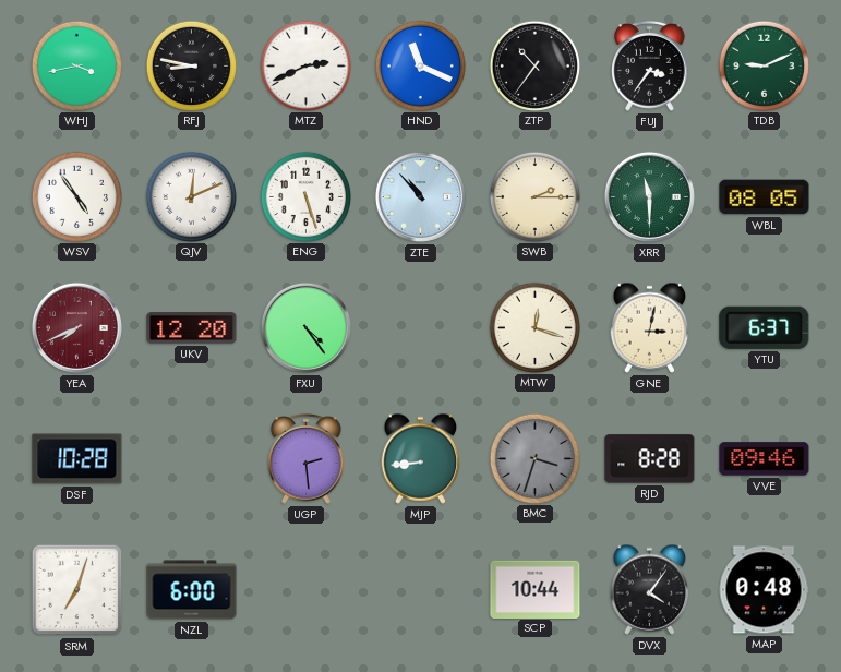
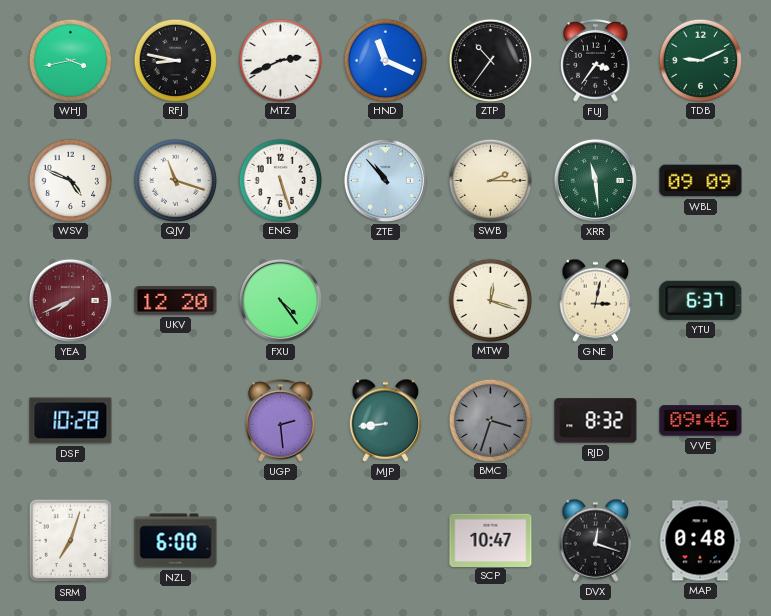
WSV: 4:54 -> 4:49 (70, 180)
QJV: 12:11 -> 11:18 (175, 180)
XRR: 11:30 -> 11:29 (595, 180)
WBL: 08:05 -> 09:09 (701, 181)
RJD: 8:28 -> 8:32 (596, 421)
SCP: 10:44 -> 10:47 (491, 540)
DVX: 4:06 -> 12:18 (596, 540)
